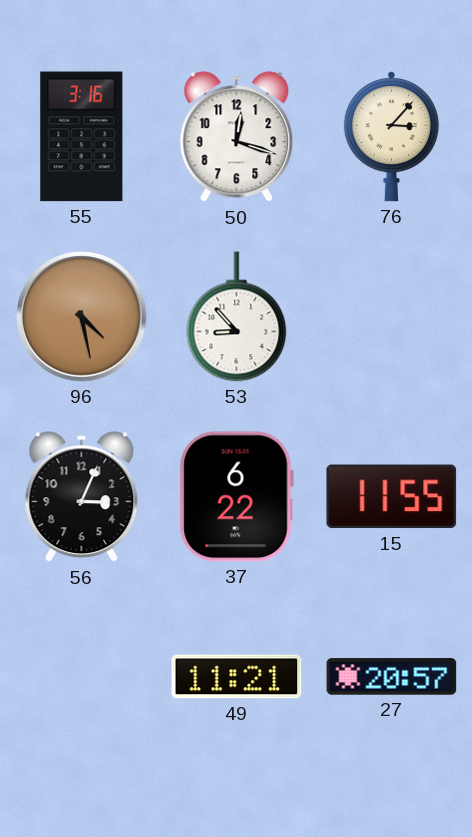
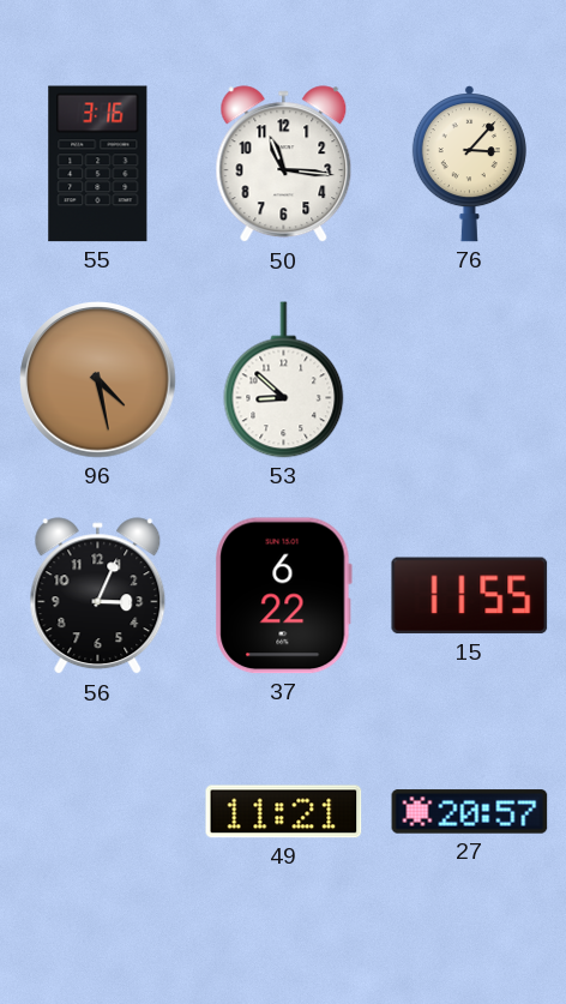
50: 12:18 -> 11:16 (284, 164)
53: 8:53 -> 8:52 (284, 380)
